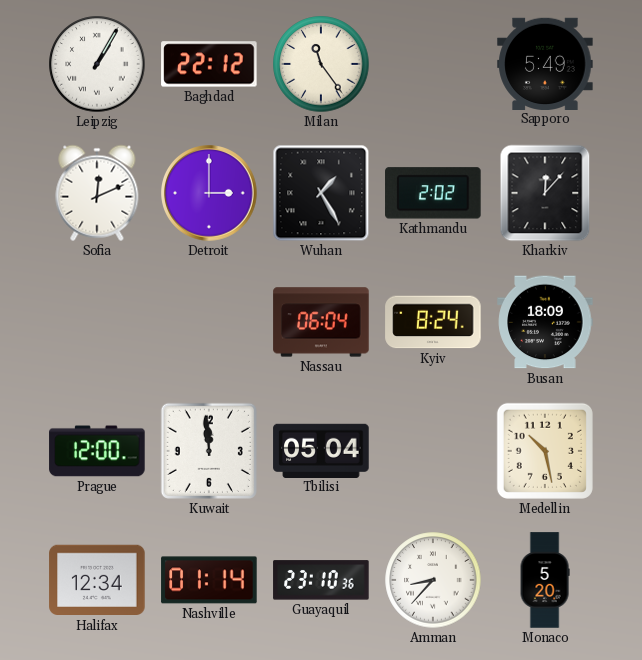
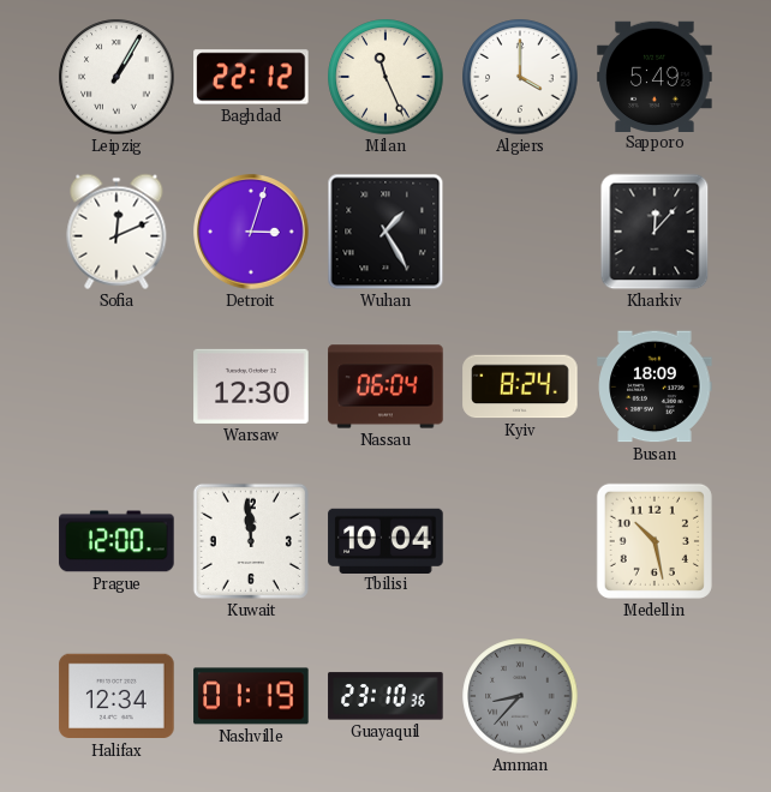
Milan: 11:24 -> 11:26 (385, 77)
Algiers: none -> 4:00 (520, 77)
Detroit: 3:00 -> 3:03 (251, 232)
Kathmandu: 2:02 -> none (433, 193)
Warsaw: none -> 12:30 (251, 386)
Tbilisi: 05:04 -> 10:04 (385, 540)
Nashville: 01:14 -> 01:19 (251, 696)
Amman dial: white -> grey (520, 696)
Monaco: 5:20 -> none (545, 580)
